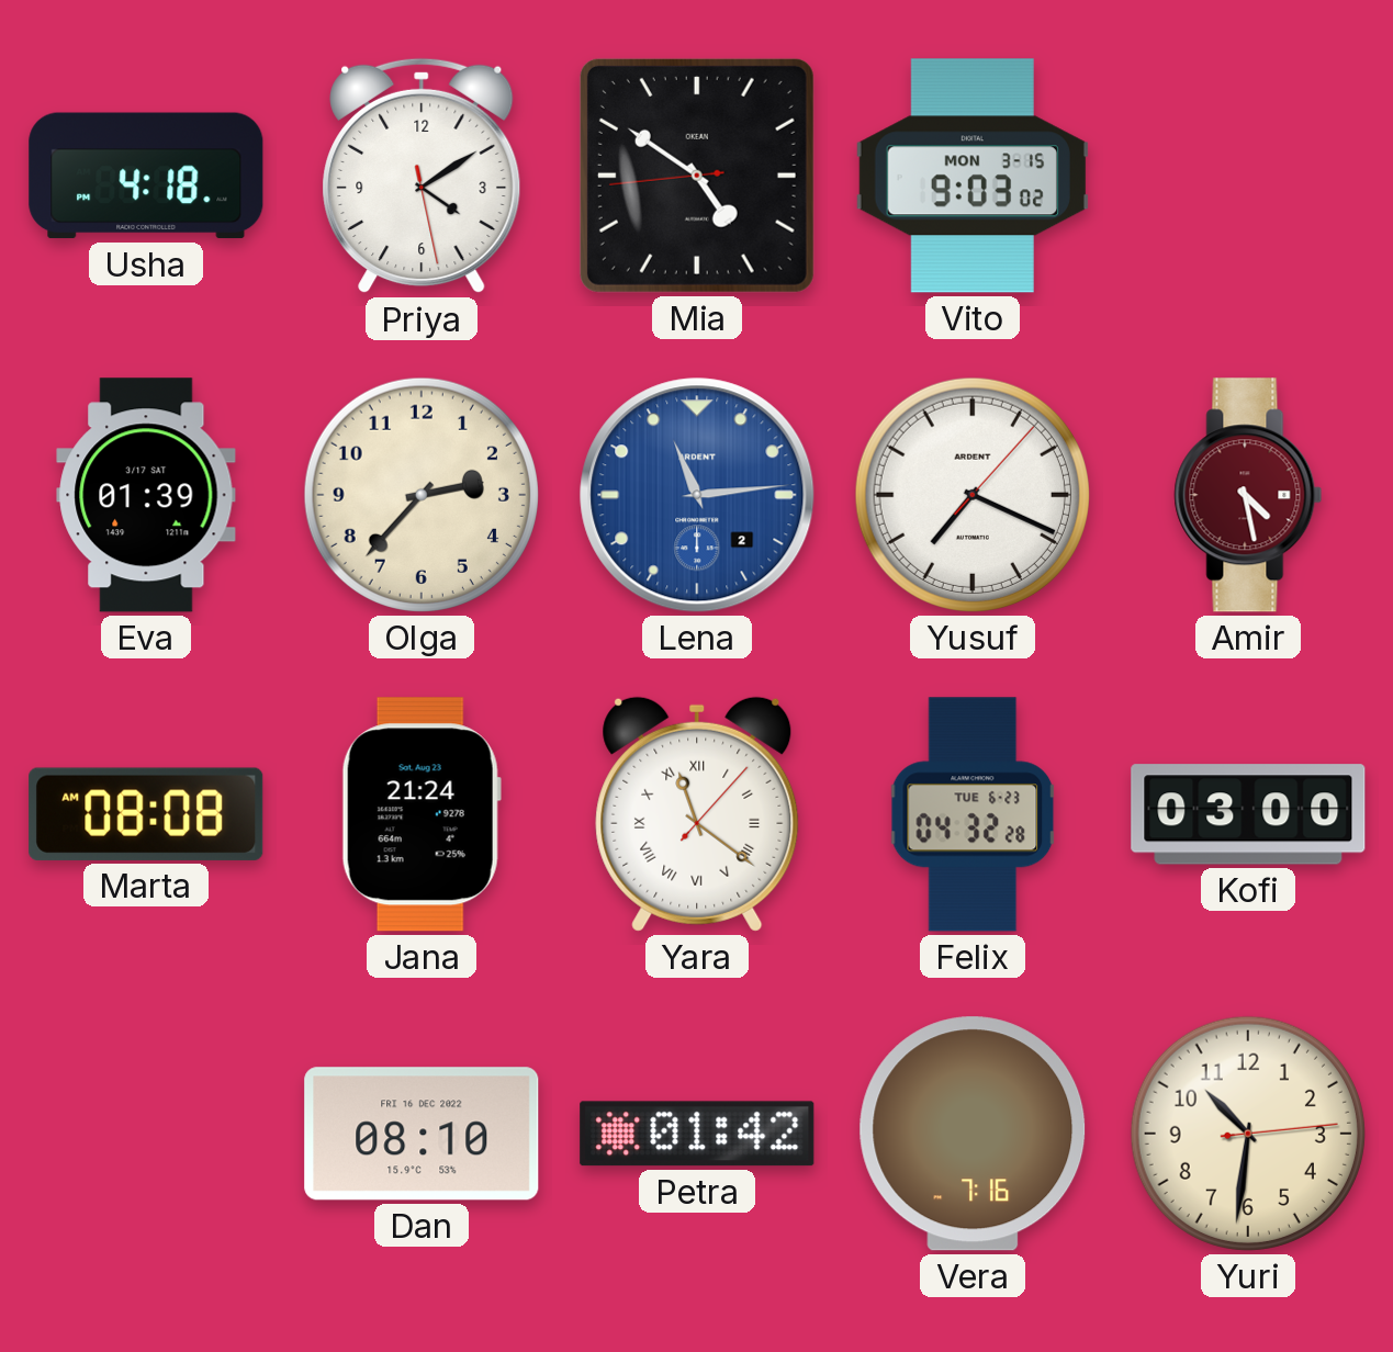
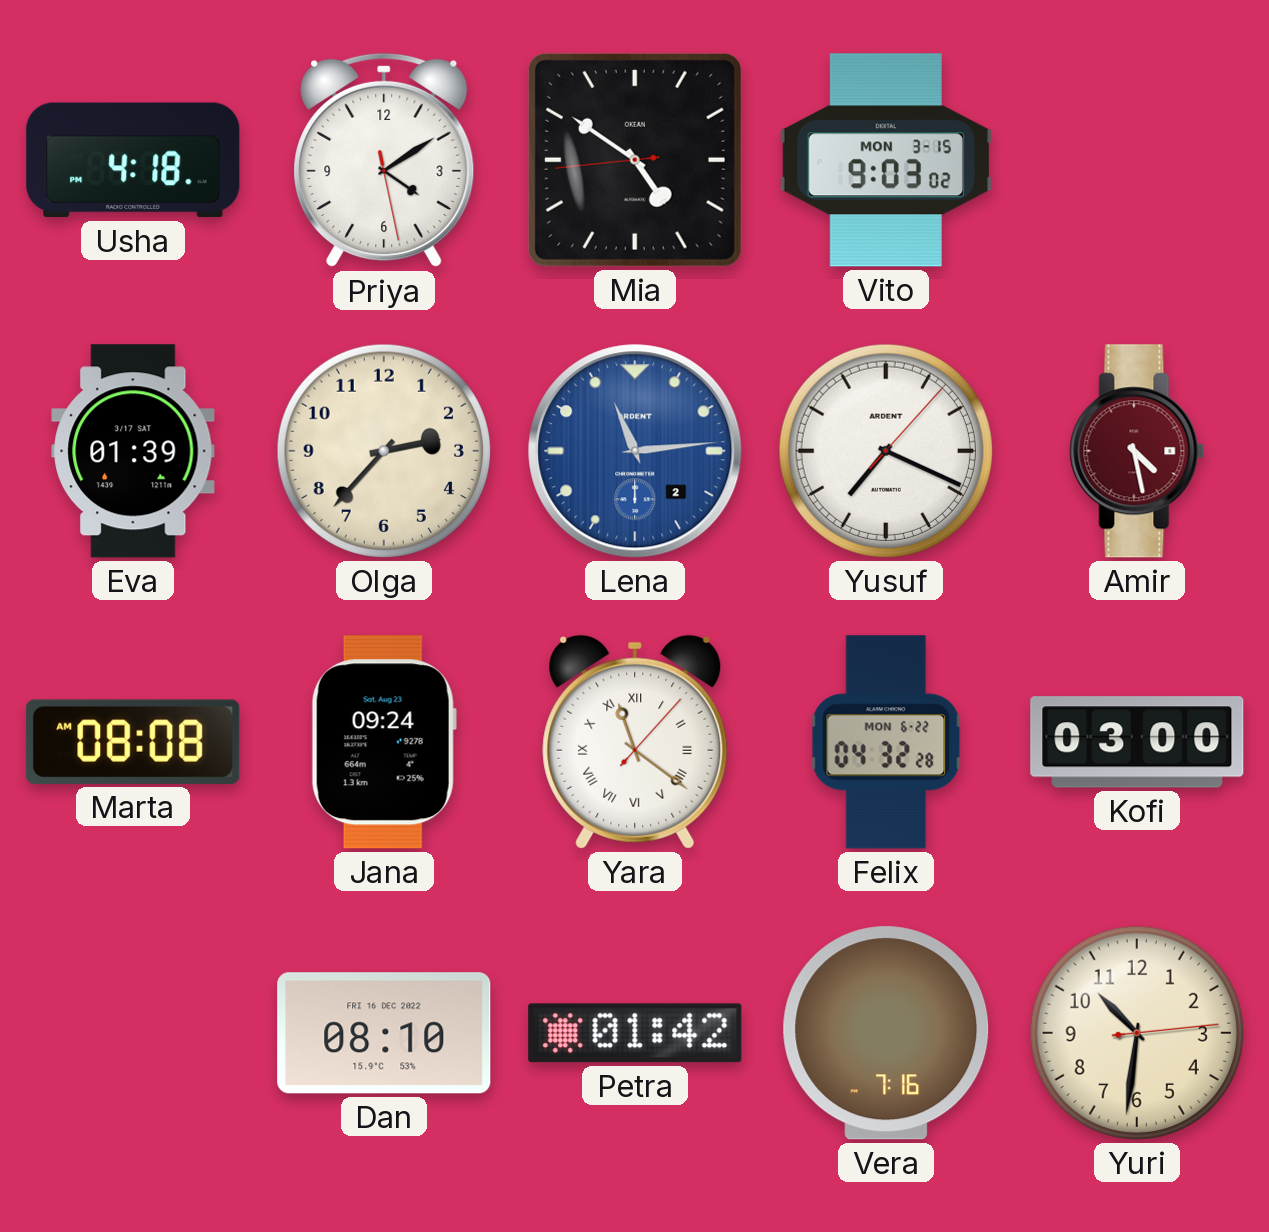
Jana: 21:24 -> 09:24 (384, 742)
Felix date: TUE 6-23 -> MON 6-22 (886, 742)
